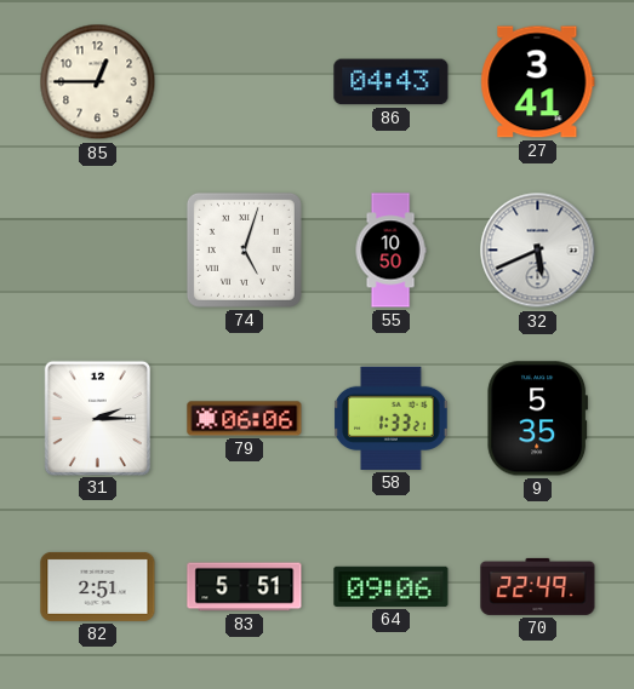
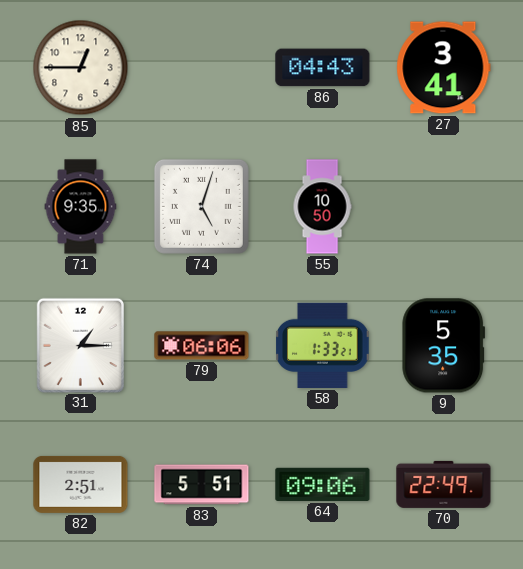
71: none -> 9:35 (81, 207)
32: 5:41 -> none (538, 251)
31: 2:15 -> 1:15 (80, 345)
